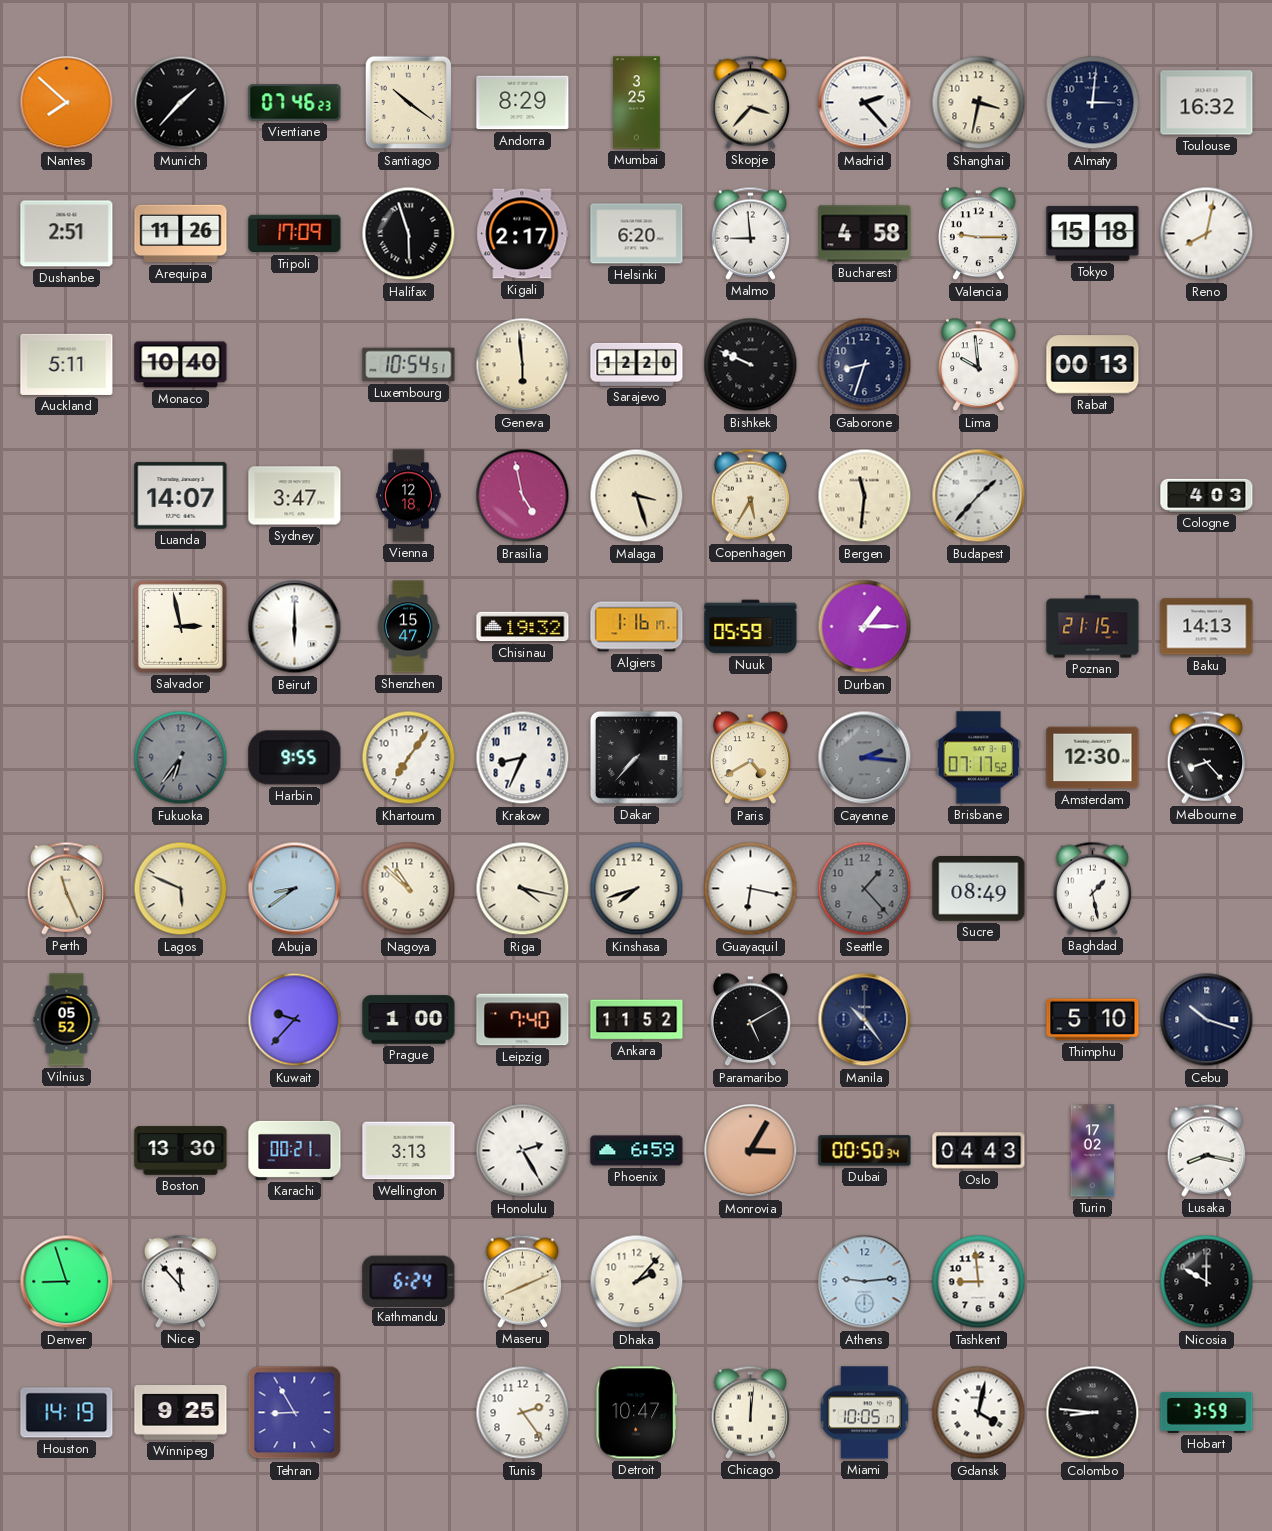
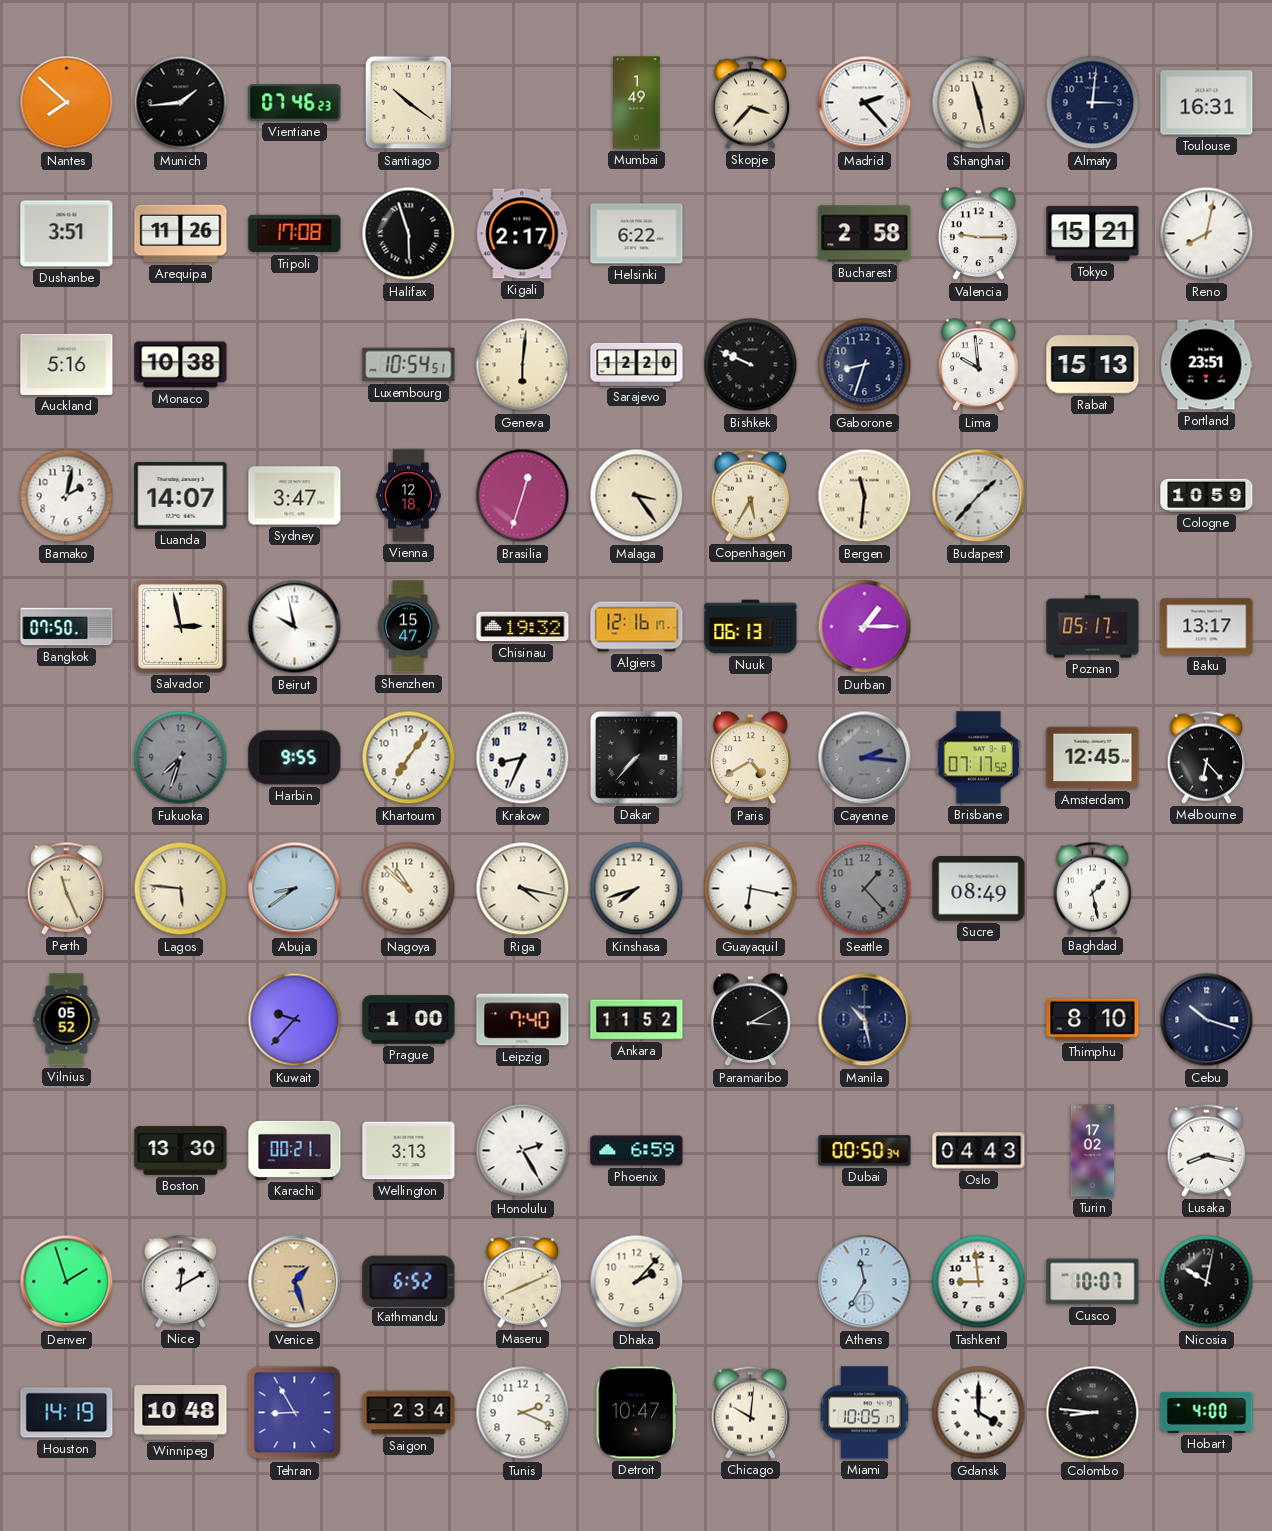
Munich: 1:37 -> 1:44 (181, 103)
Andorra: 8:29 -> none (523, 103)
Mumbai: 3:25 -> 1:49 (637, 103)
Shanghai: 3:32 -> 11:28 (979, 103)
Toulouse: 16:32 -> 16:31 (1207, 103)
Dushanbe: 2:51 -> 3:51 (67, 234)
Tripoli: 17:09 -> 17:08 (295, 234)
Helsinki: 6:20 -> 6:22 (637, 234)
Malmo: 8:59 -> none (751, 233)
Bucharest: 4:58 -> 2:58 (865, 234)
Tokyo: 15:18 -> 15:21 (1093, 233)
Auckland: 5:11 -> 5:16 (67, 364)
Monaco: 10:40 -> 10:38 (181, 365)
Geneva: 5:59 -> 6:01 (523, 365)
Rabat: 00:13 -> 15:13 (1093, 365)
Portland: none -> 23:51 (1207, 365)
Bamako: none -> 2:02 (67, 496)
Brasilia: 4:58 -> 12:33 (523, 496)
Malaga: 3:27 -> 3:24 (637, 496)
Cologne: 4:03 -> 10:59 (1207, 495)
Bangkok: none -> 07:50 (67, 627)
Beirut: 6:00 -> 9:58 (295, 627)
Algiers: 1:16 -> 12:16 (637, 627)
Nuuk: 05:59 -> 06:13 (751, 627)
Poznan: 21:15 -> 05:17 (1093, 627)
Baku: 14:13 -> 13:17 (1207, 627)
Fukuoka: 6:36 -> 7:33 (181, 758)
Amsterdam: 12:30 -> 12:45 (1093, 758)
Melbourne: 8:23 -> 6:23 (1207, 757)
Lagos: 5:49 -> 5:46 (181, 889)
Paramaribo: 5:10 -> 3:10 (751, 1020)
Manila: 10:24 -> 10:28 (865, 1020)
Thimphu: 5:10 -> 8:10 (1093, 1020)
Monrovia: 3:05 -> none (751, 1151)
Denver: 8:57 -> 1:57 (67, 1282)
Nice: 11:53 -> 12:10 (181, 1281)
Venice: none -> 1:27 (295, 1282)
Kathmandu: 6:24 -> 6:52 (409, 1281)
Athens: 9:14 -> 11:35 (865, 1282)
Cusco: none -> 10:07 (1093, 1282)
Nicosia: 10:00 -> 10:02 (1207, 1282)
Winnipeg: 9:25 -> 10:48 (181, 1413)
Saigon: none -> 2:34 (409, 1413)
Tunis: 2:24 -> 2:19 (523, 1413)
Chicago: 12:01 -> 10:01 (751, 1412)
Gdansk: 4:02 -> 4:00 (979, 1413)
Hobart: 3:59 -> 4:00 (1207, 1412)
